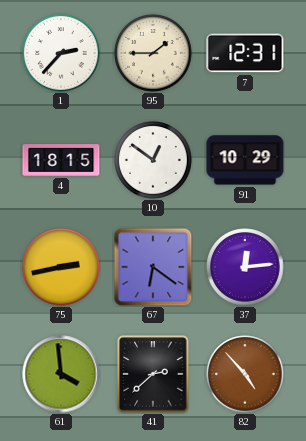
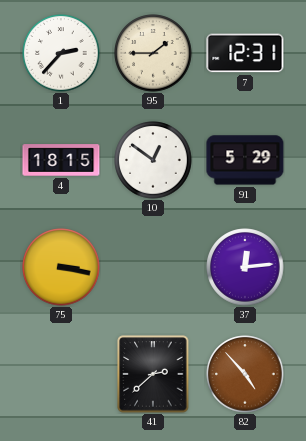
91: 10:29 -> 5:29 (245, 160)
75: 2:43 -> 3:17 (61, 267)
67: 6:21 -> none (153, 267)
61: 3:59 -> none (61, 374)
